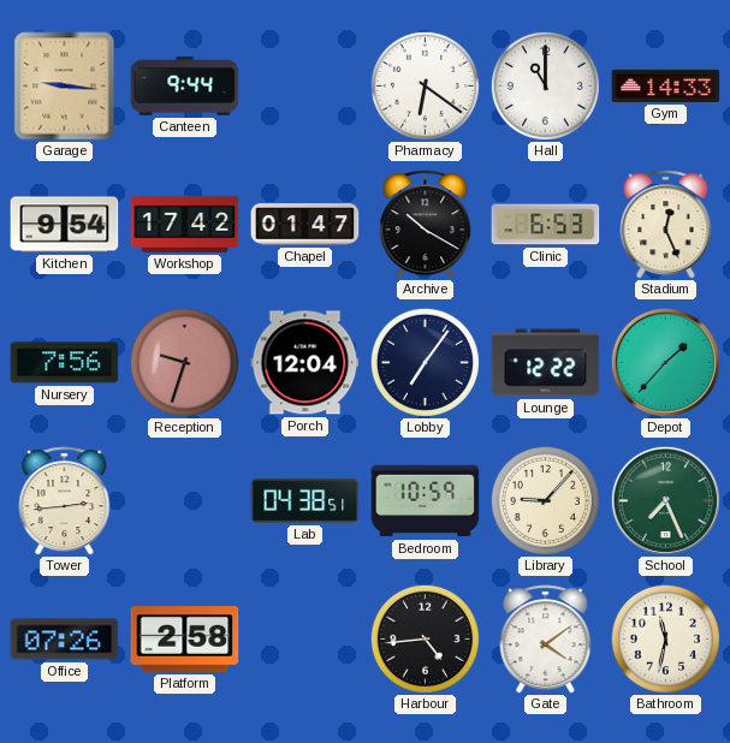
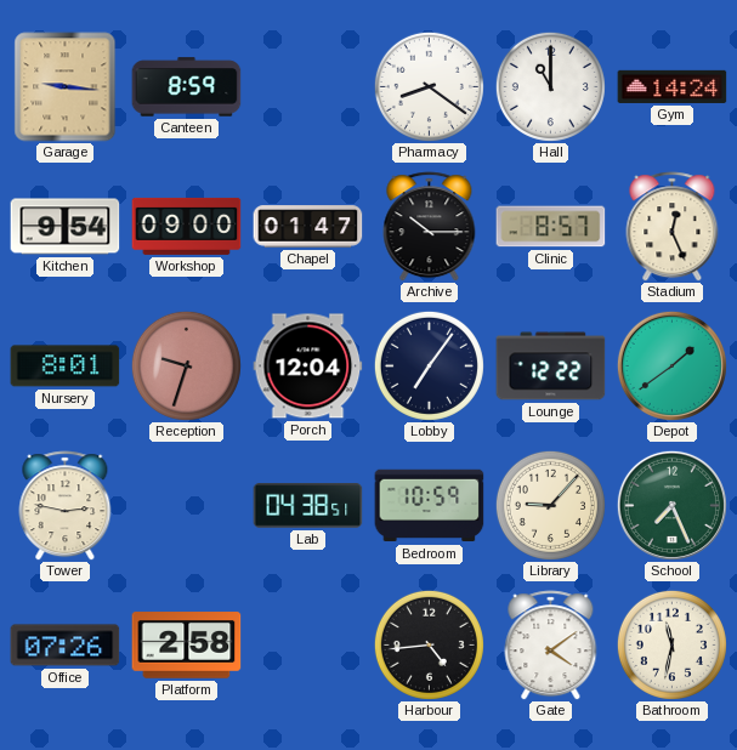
Canteen: 9:44 -> 8:59 (187, 87)
Pharmacy: 6:21 -> 8:21 (429, 86)
Gym: 14:33 -> 14:24 (673, 86)
Workshop: 17:42 -> 09:00 (187, 226)
Archive: 10:20 -> 10:15 (430, 227)
Clinic: 6:53 -> 8:57 (551, 227)
Nursery: 7:56 -> 8:01 (66, 367)
Depot: 1:37 -> 1:39 (671, 365)
Tower: 2:44 -> 2:47 (66, 506)
